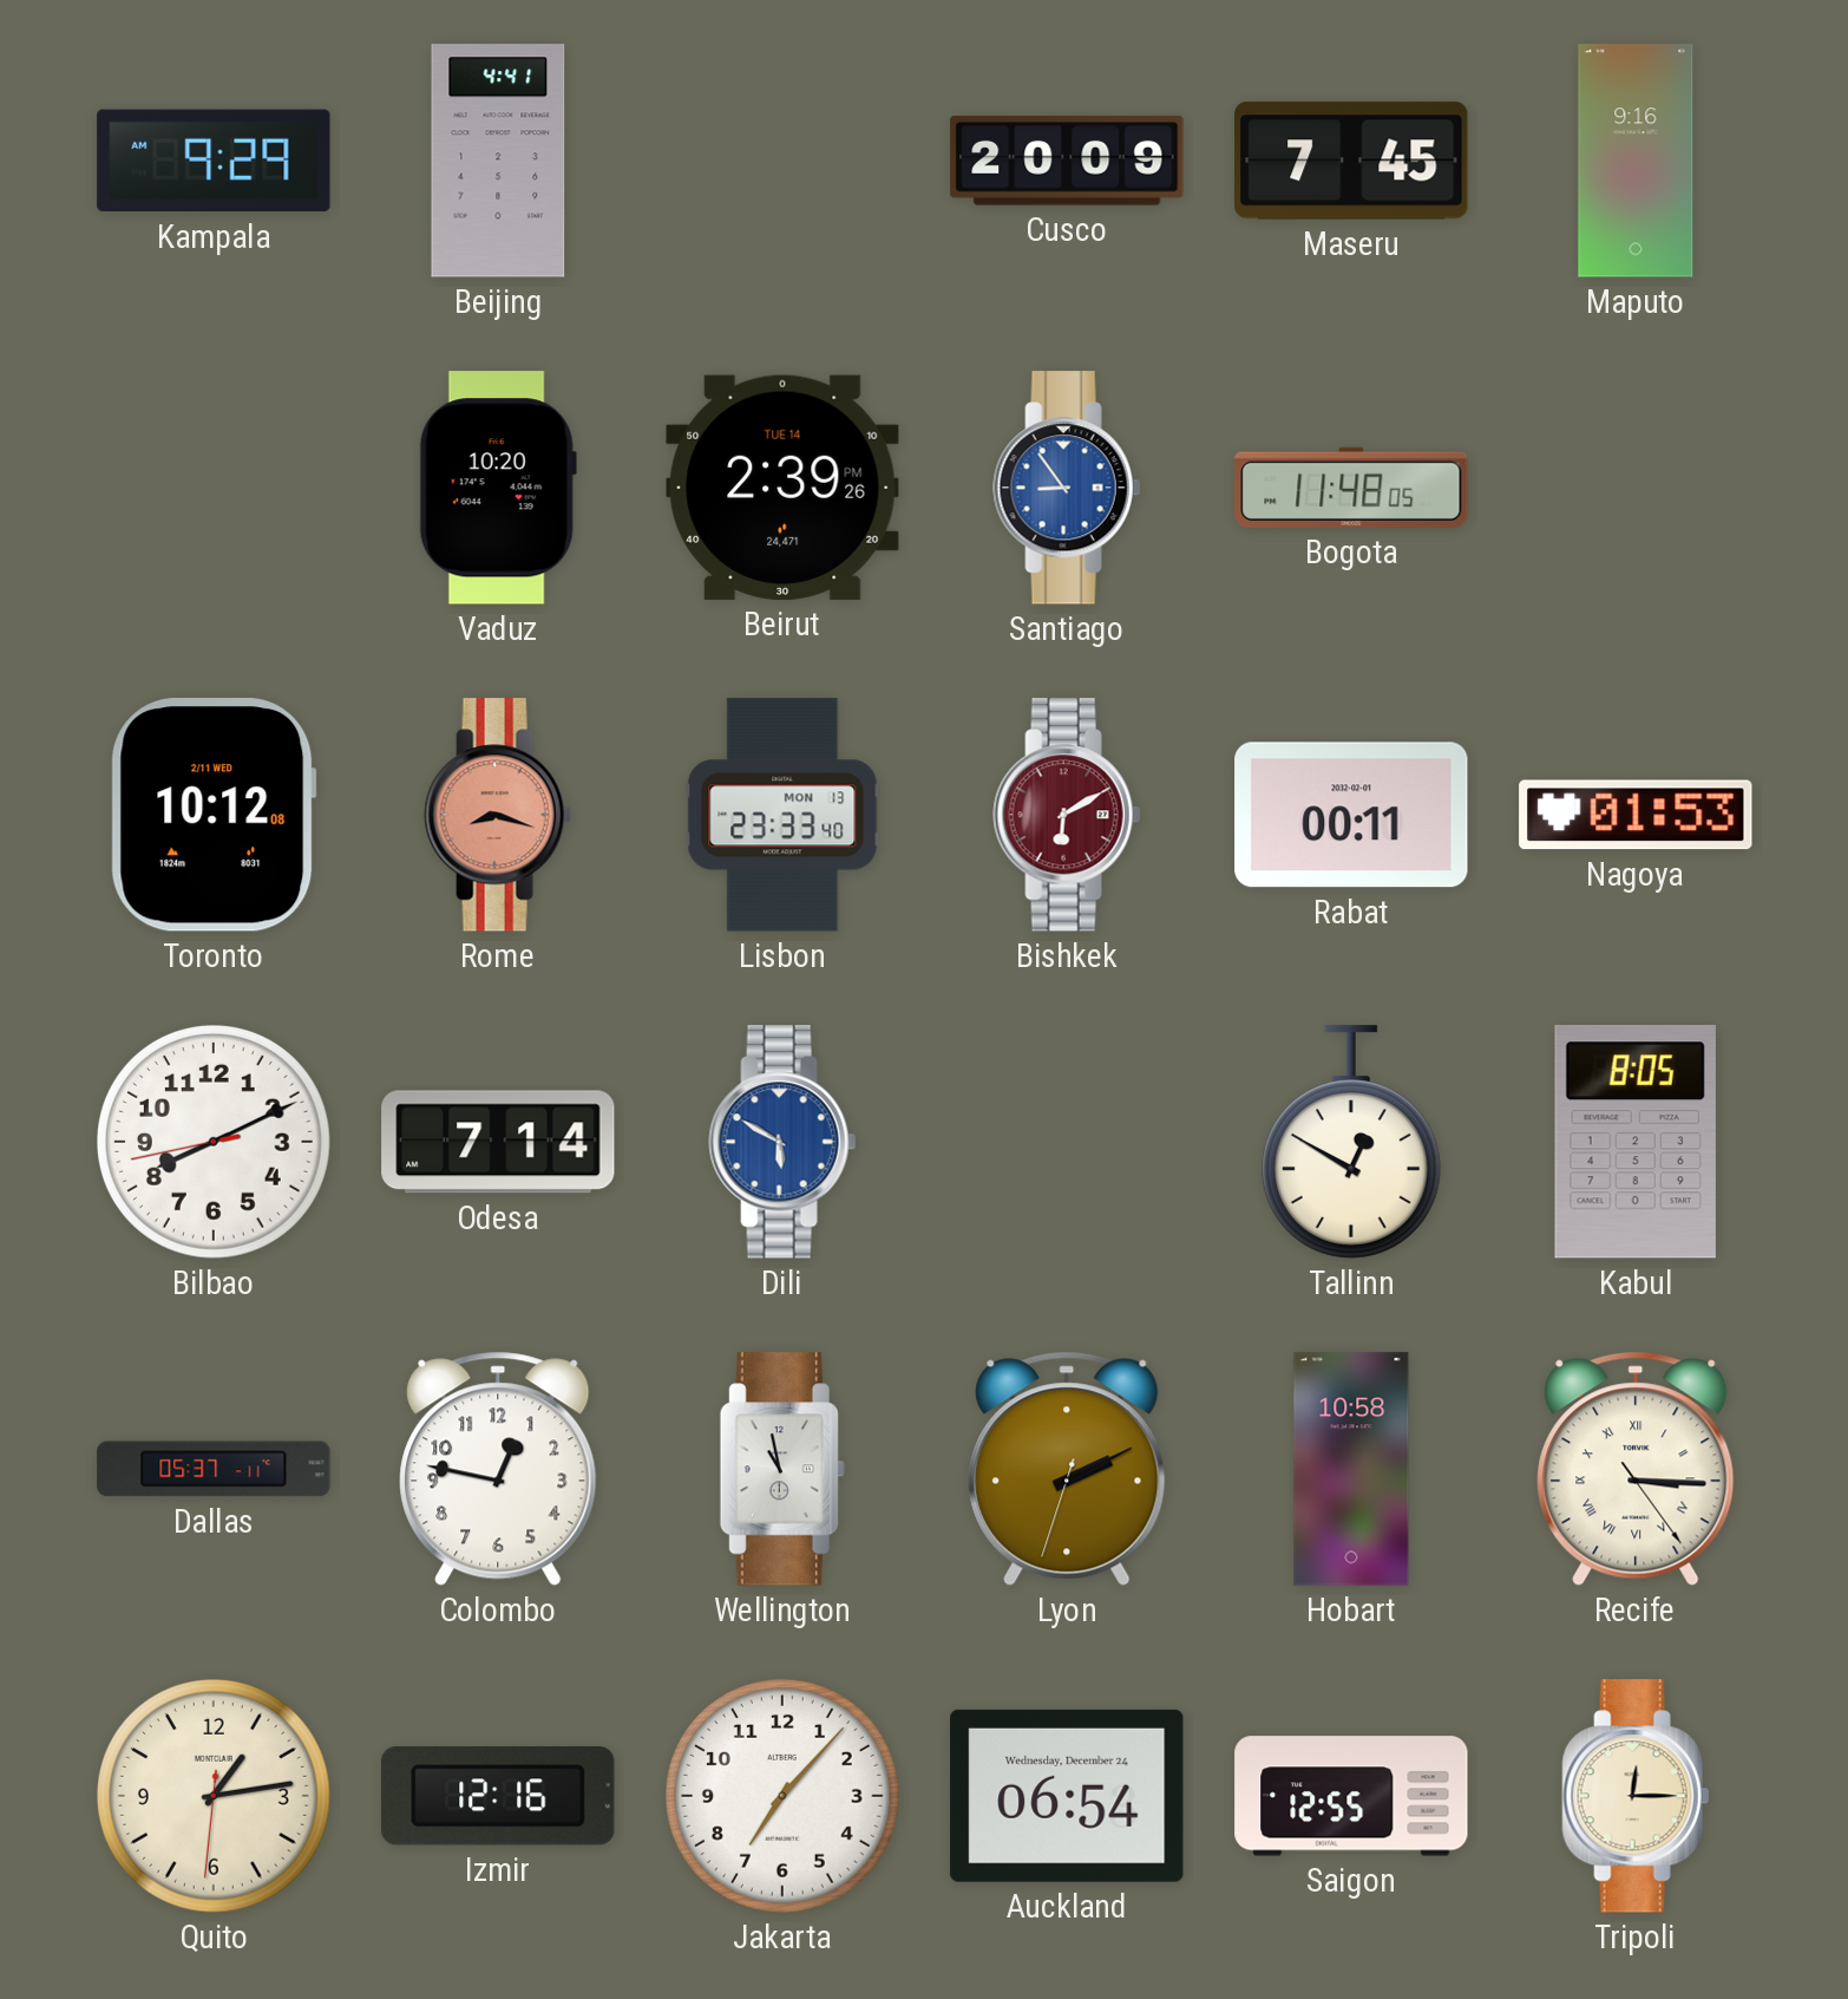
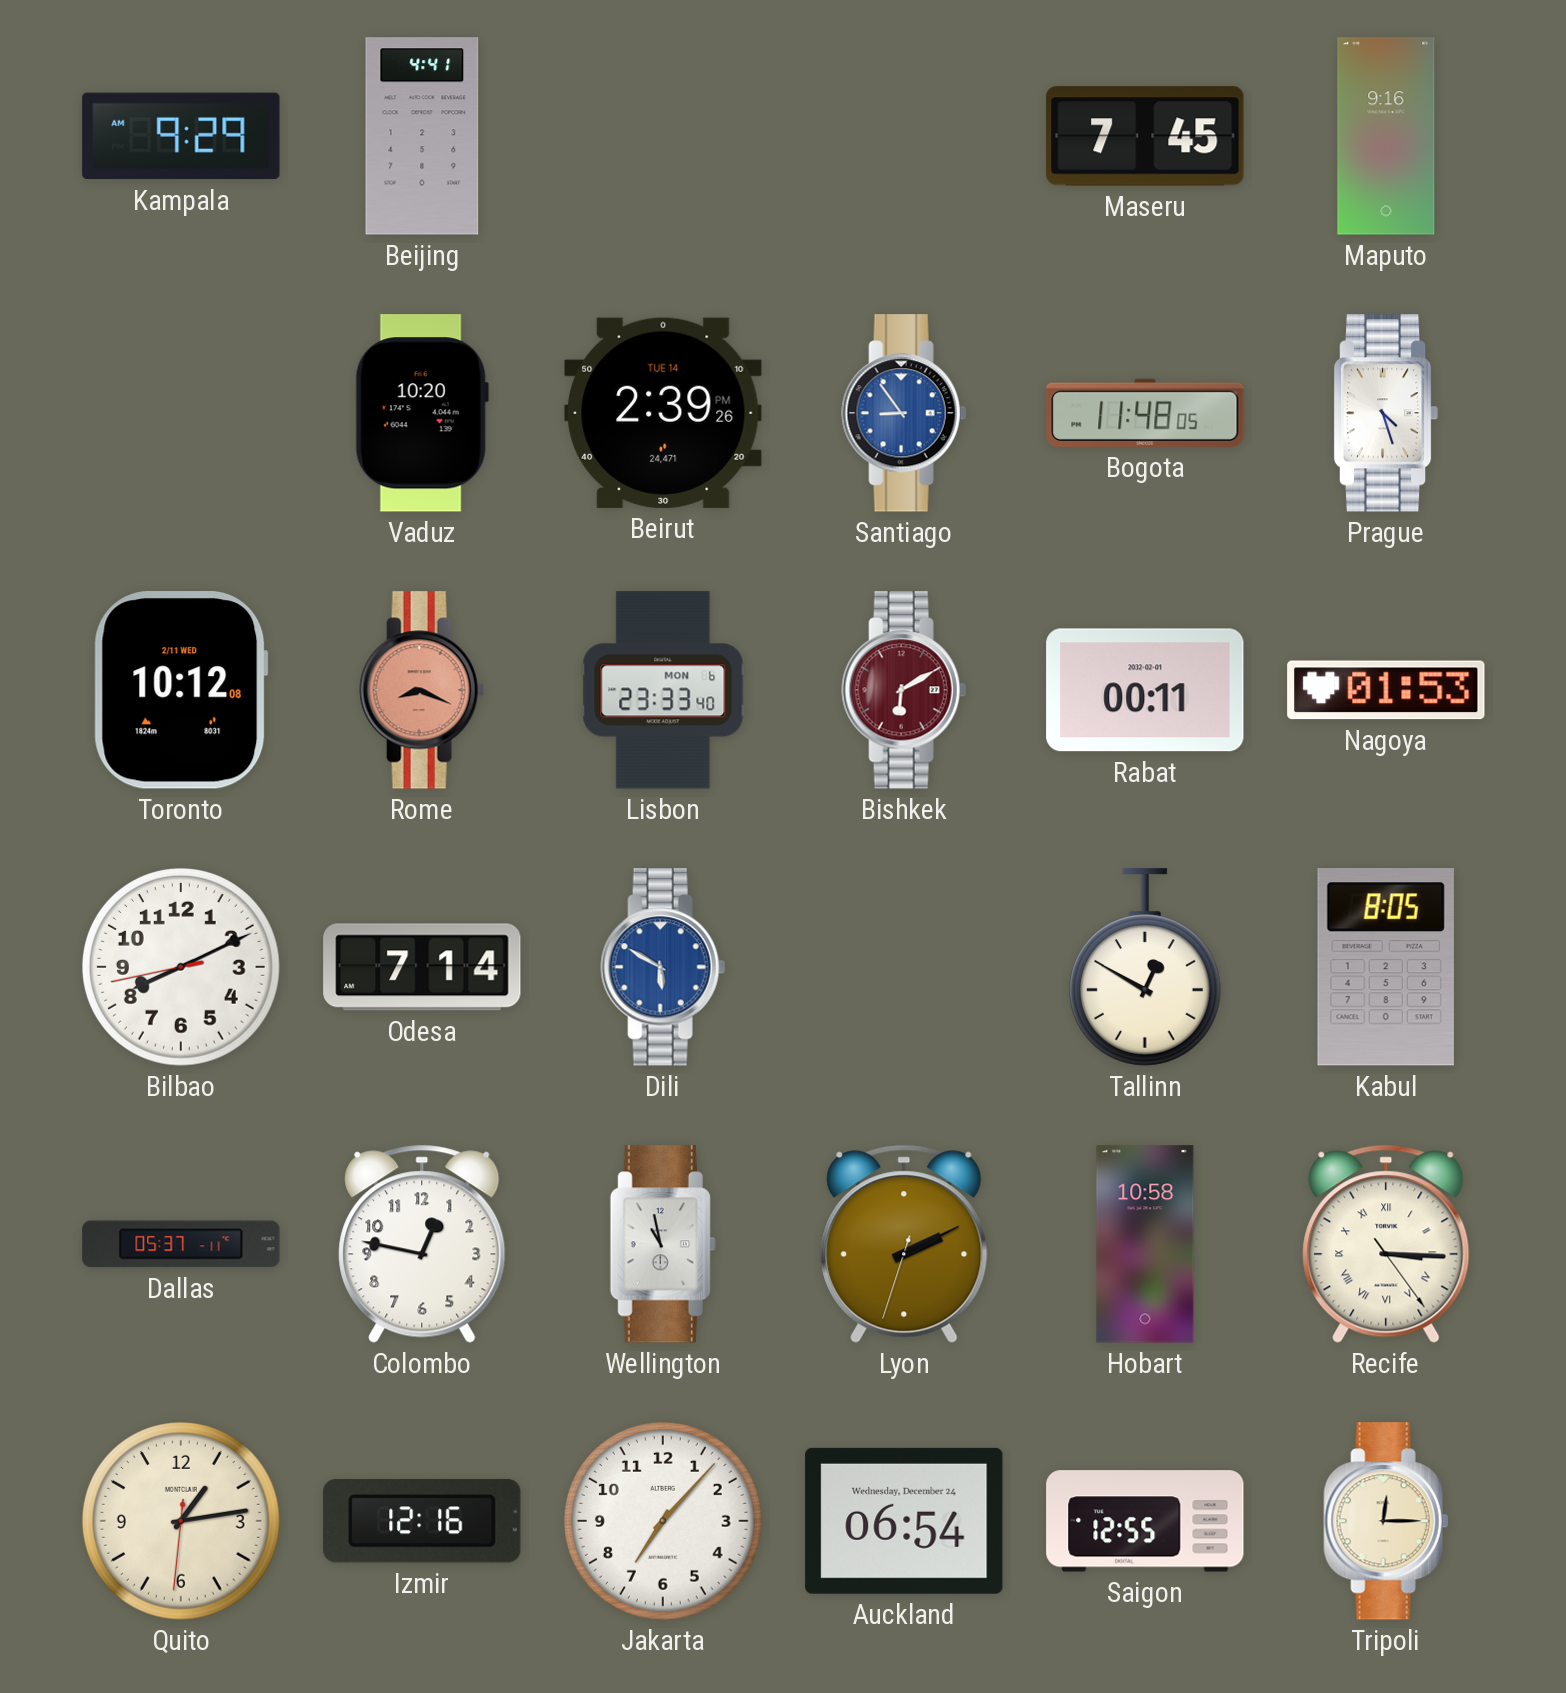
Cusco: 20:09 -> none (1067, 161)
Prague: none -> 4:27 (1386, 413)
Rome: 8:18 -> 8:19 (422, 690)
Lisbon date: MON 13 -> MON 6 (663, 690)
